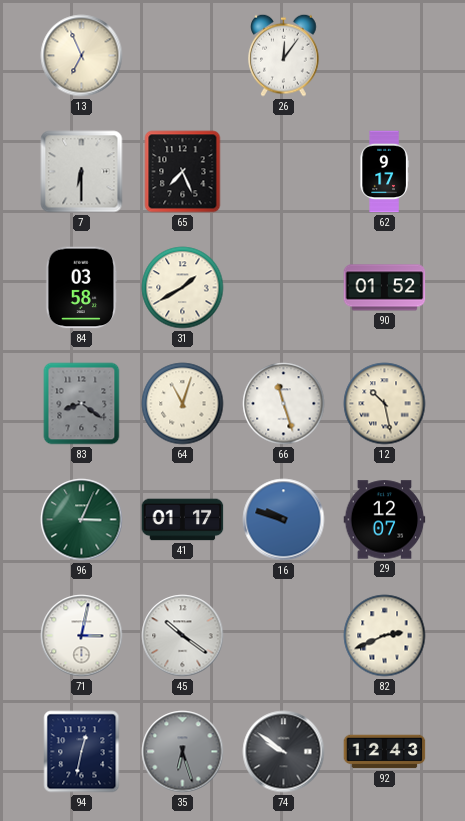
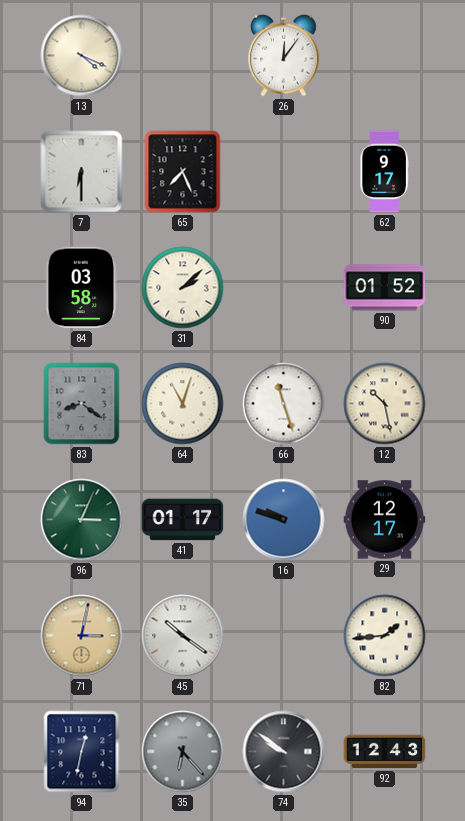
13: 6:56 -> 4:19 (82, 56)
31: 1:40 -> 2:08 (183, 288)
29: 12:07 -> 12:17 (385, 520)
71 dial: white -> champagne (82, 636)
82: 2:41 -> 1:44 (385, 636)
35: 6:27 -> 6:23 (183, 752)
